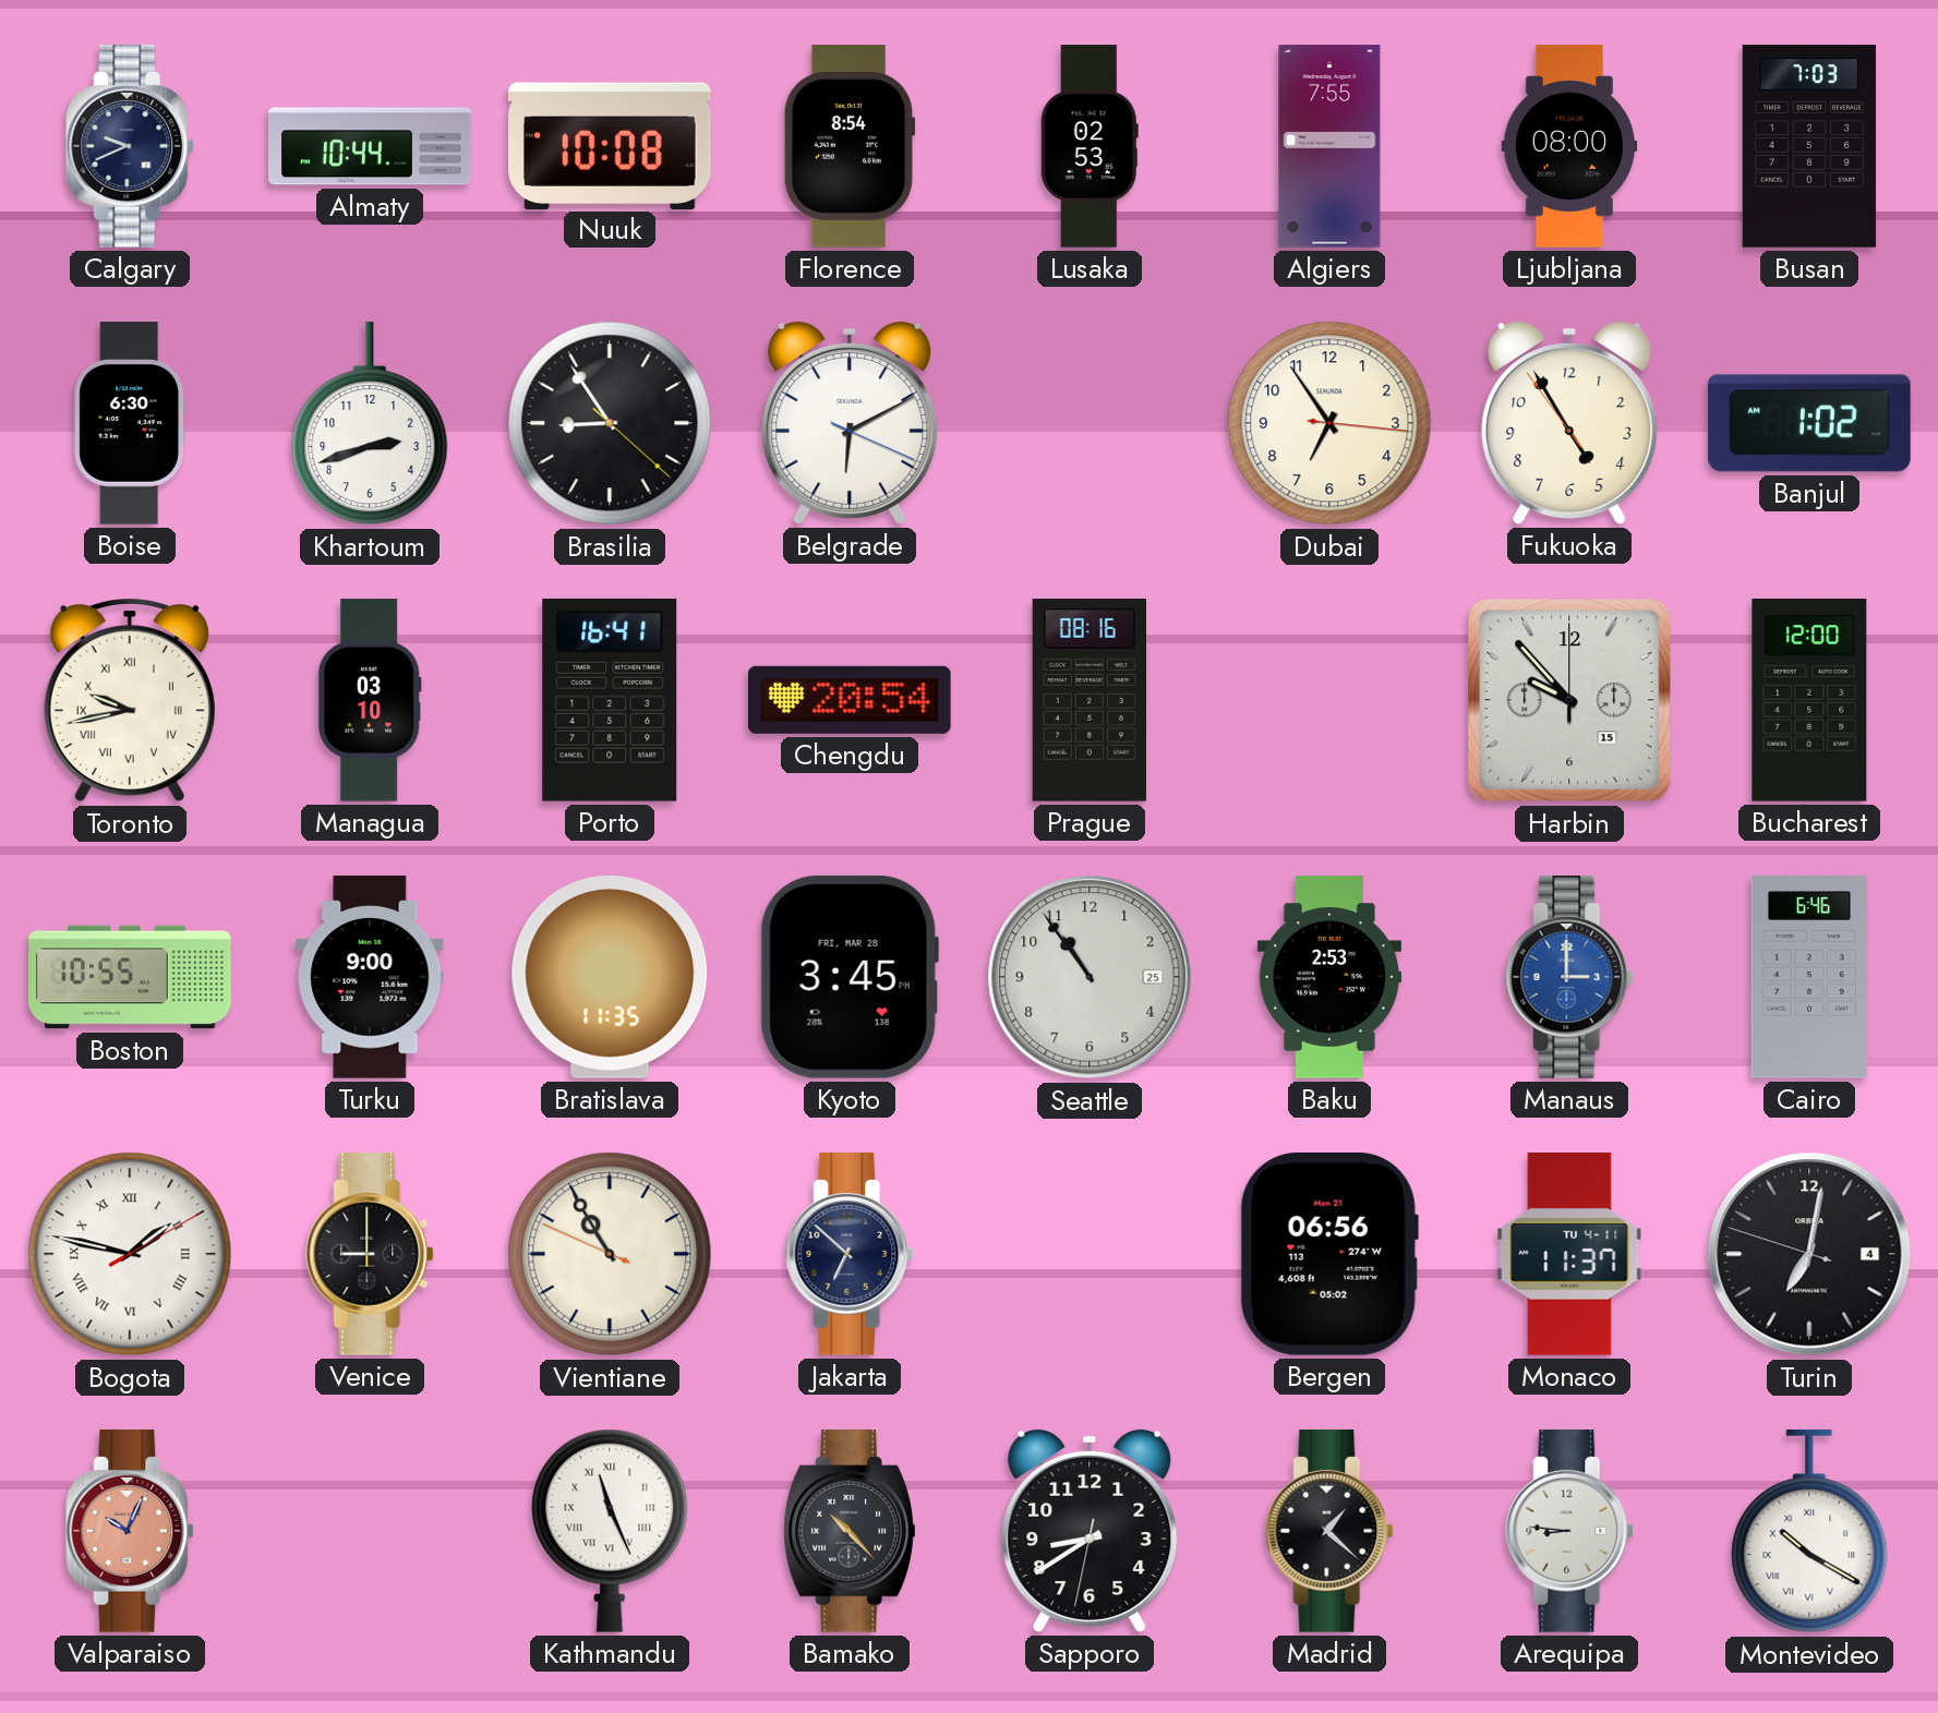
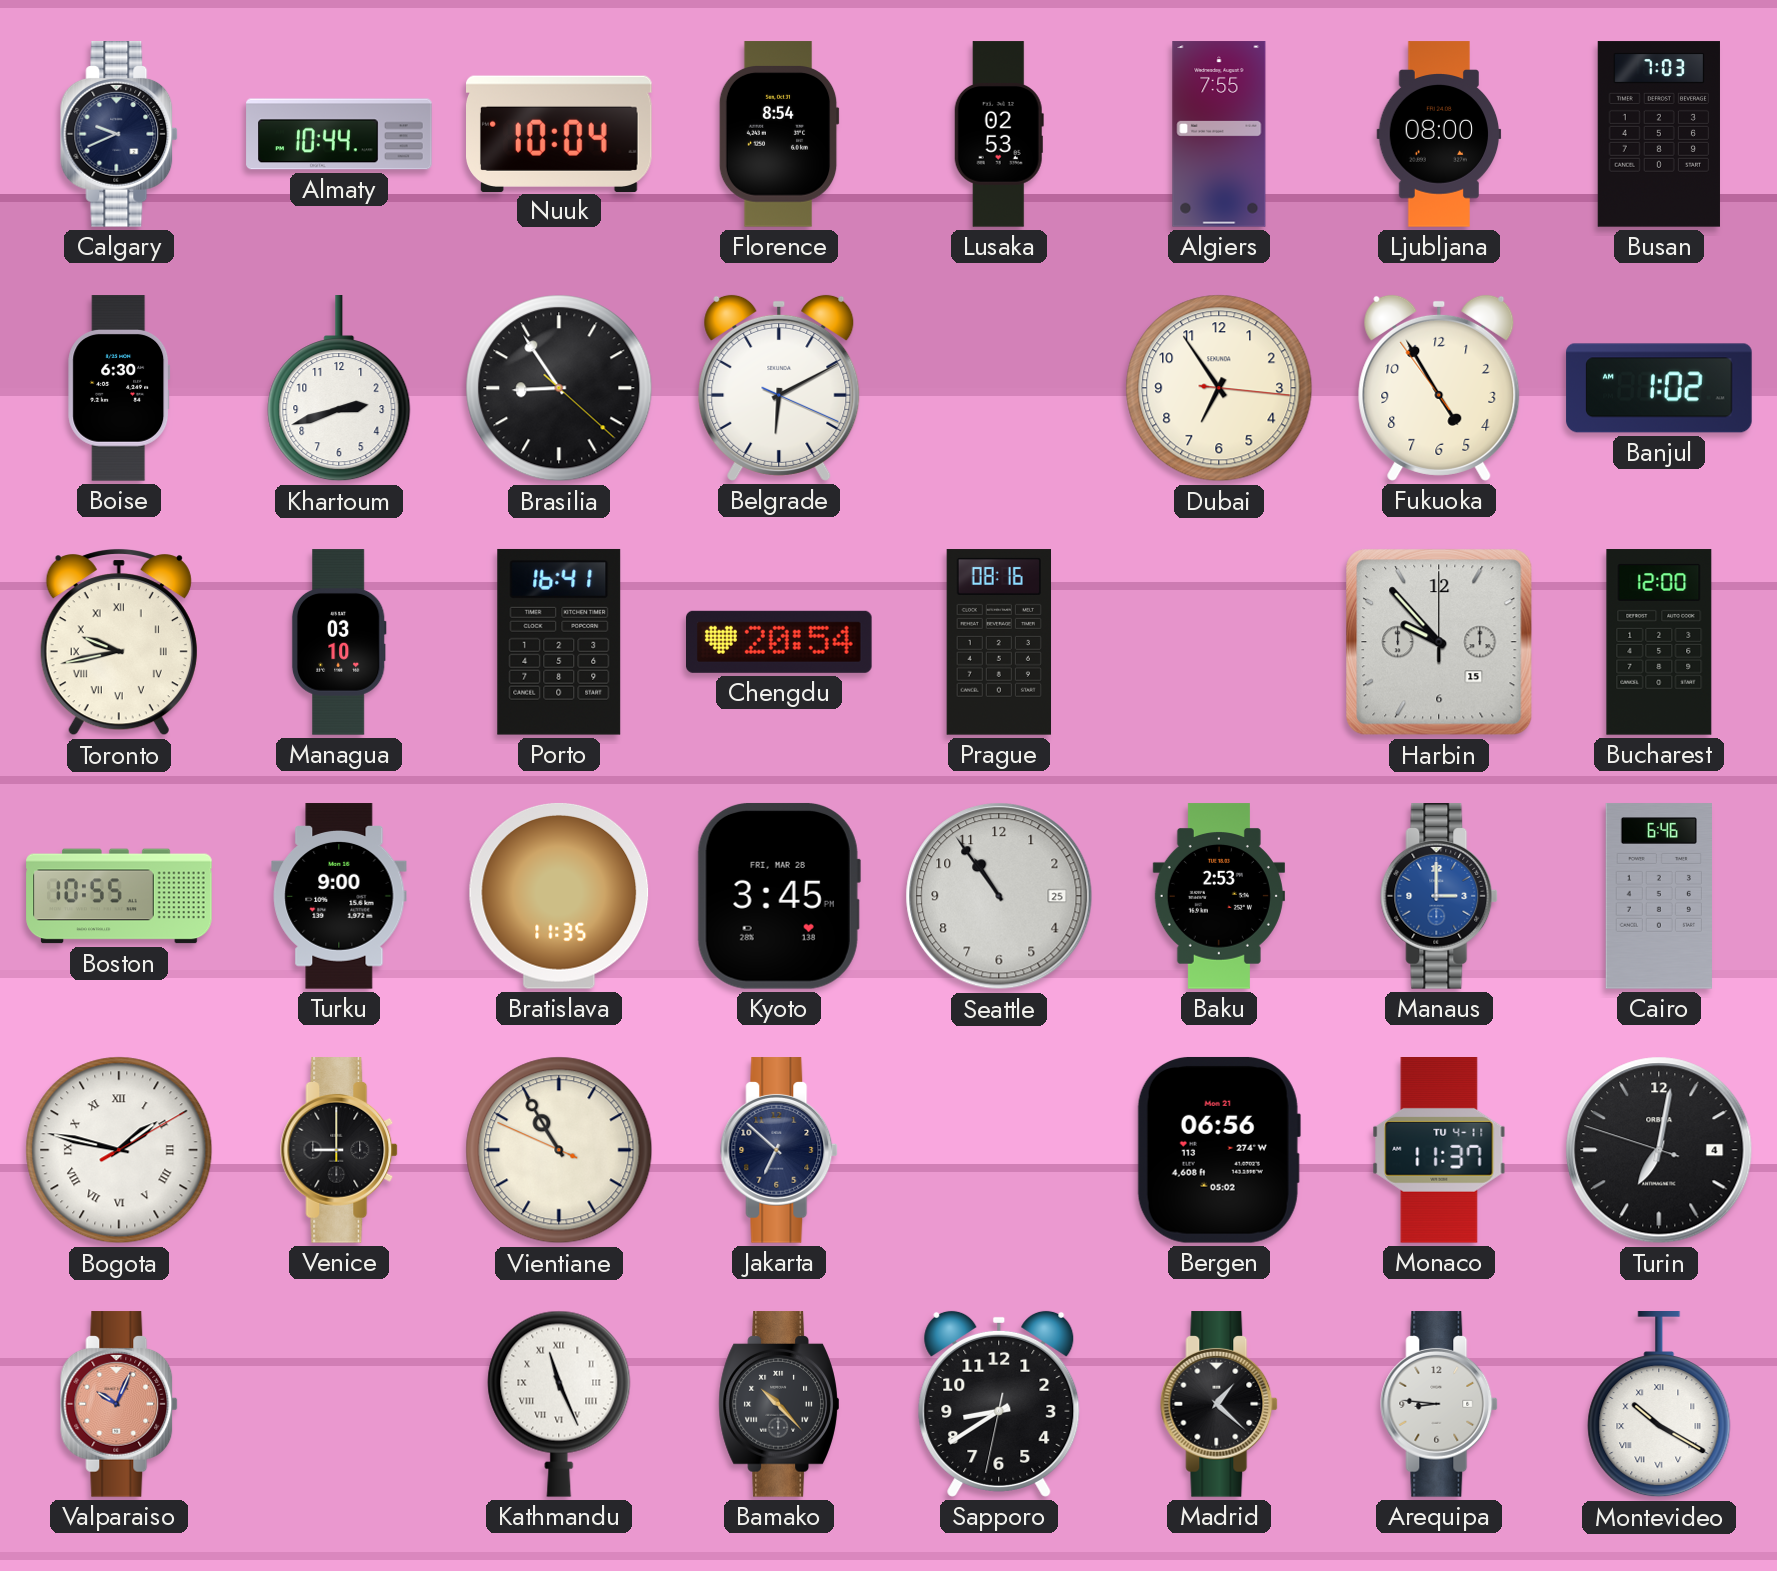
Nuuk: 10:08 -> 10:04 (560, 133)
